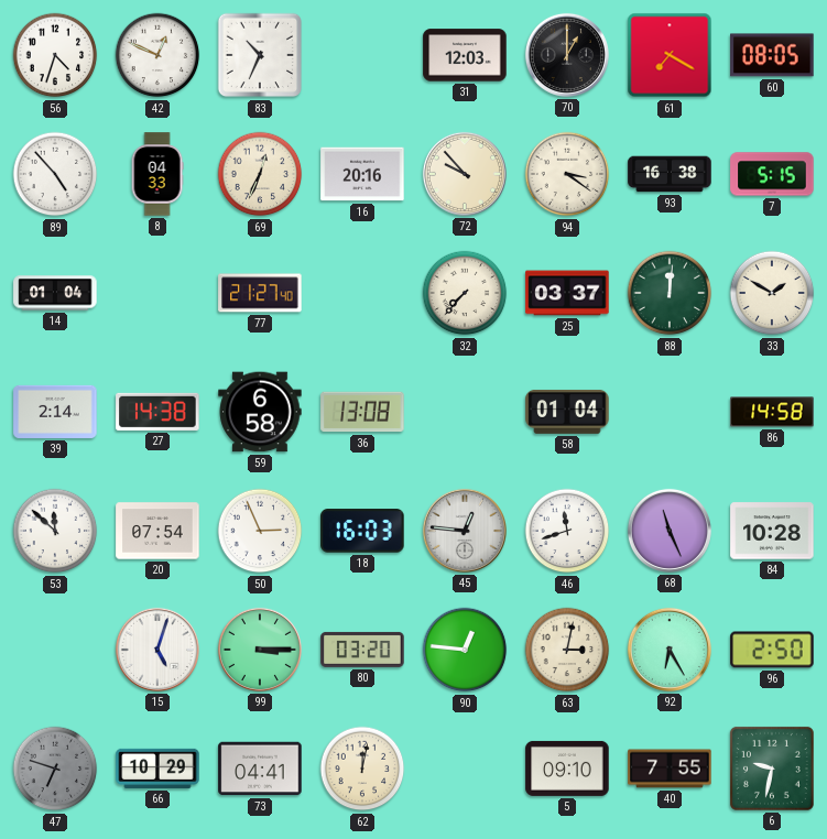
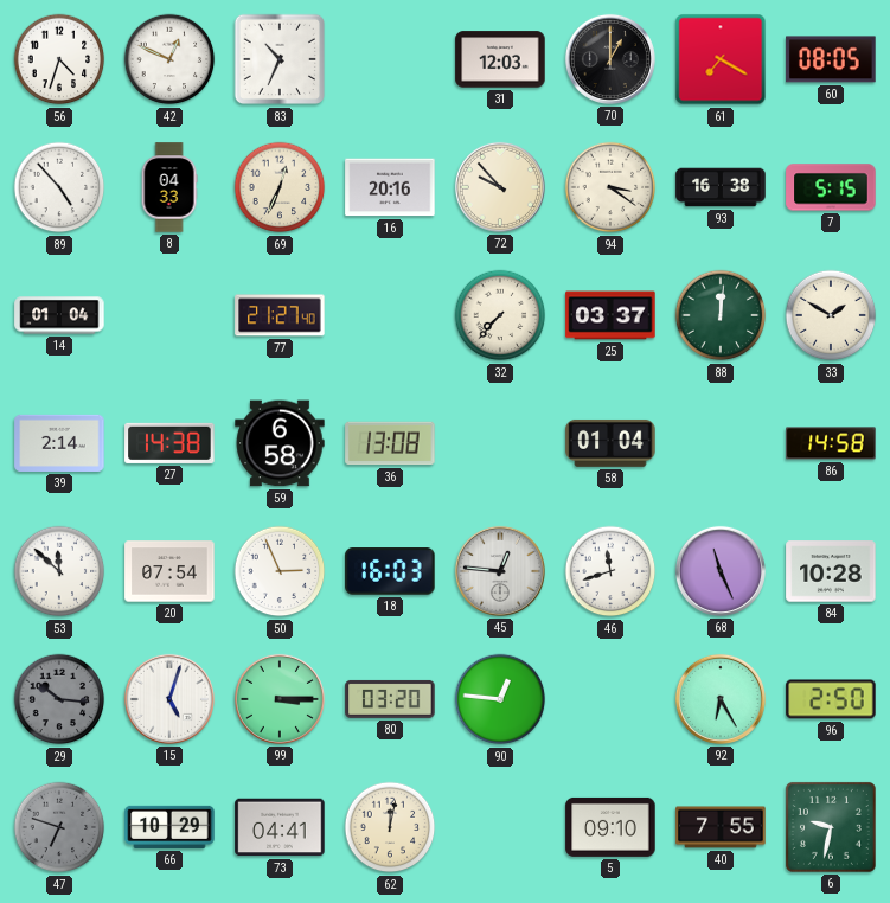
29: none -> 10:16 (59, 699)
63: 3:02 -> none (567, 650)
